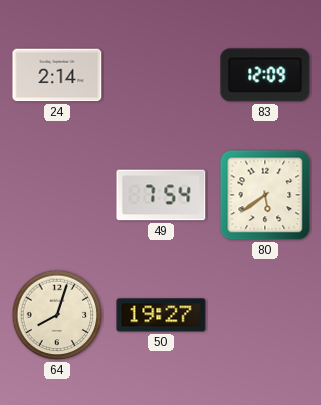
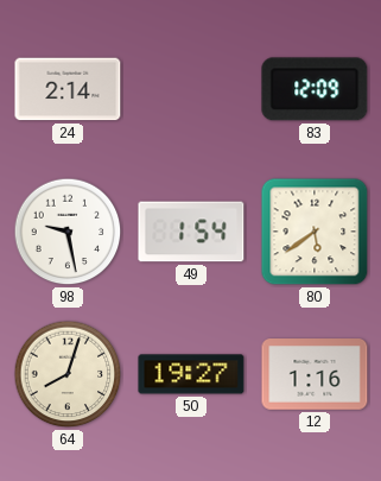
98: none -> 9:28 (68, 232)
49: 7:54 -> 1:54 (191, 232)
12: none -> 1:16 (315, 374)
